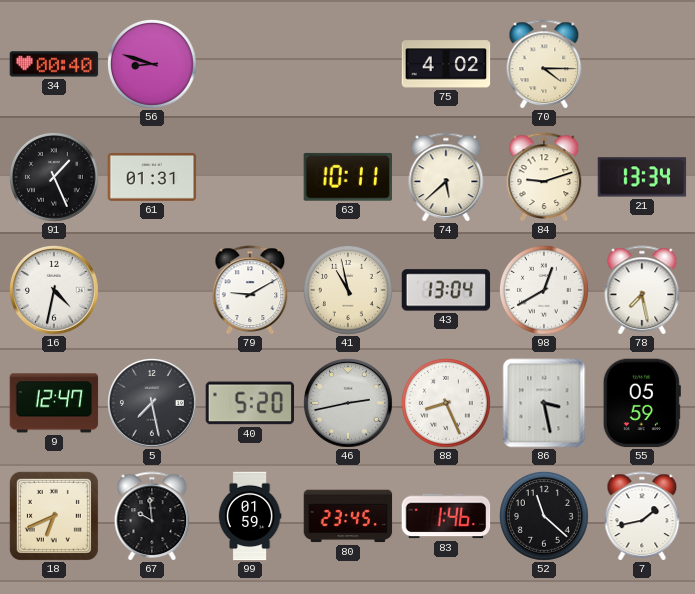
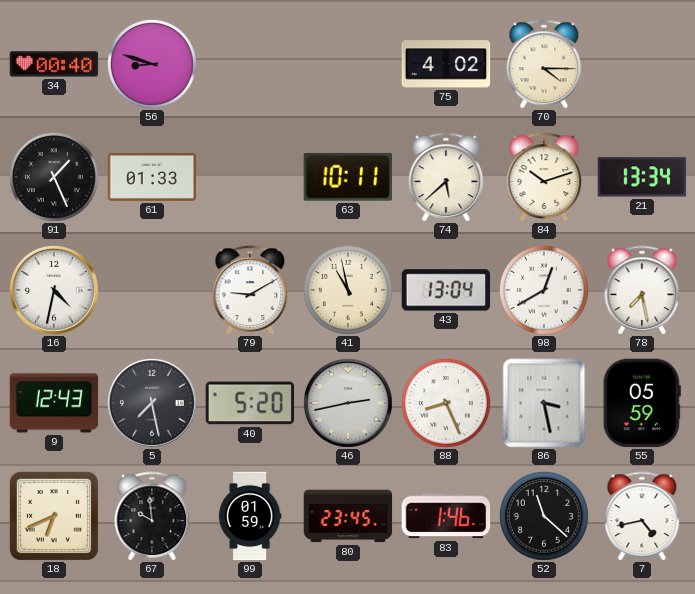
61: 01:31 -> 01:33 (152, 177)
84: 9:12 -> 10:12 (544, 177)
9: 12:47 -> 12:43 (54, 403)
7: 1:43 -> 4:43 (642, 516)
